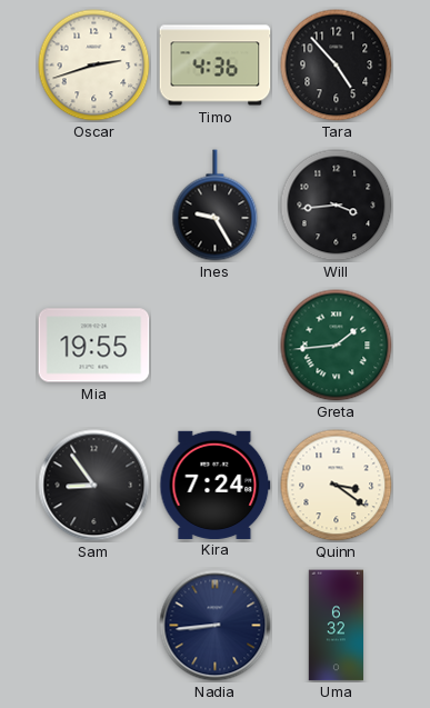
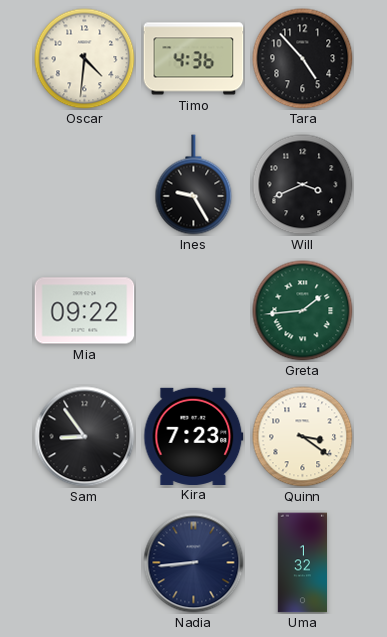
Oscar: 2:42 -> 4:31 (85, 59)
Will: 3:44 -> 3:41 (303, 185)
Mia: 19:55 -> 09:22 (85, 311)
Kira: 7:24 -> 7:23 (194, 436)
Uma: 6:32 -> 1:32 (303, 563)
